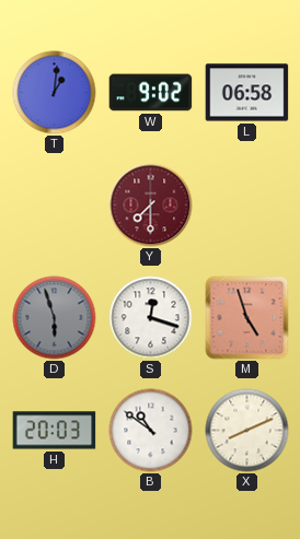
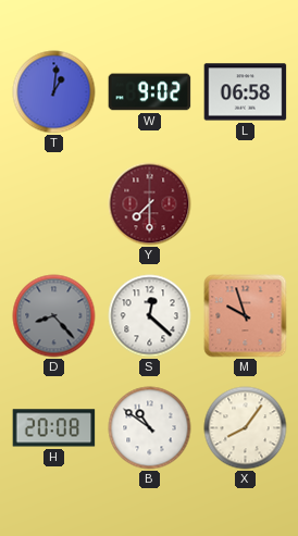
D: 5:57 -> 8:23 (54, 316)
S: 12:18 -> 12:22 (150, 316)
M: 4:57 -> 9:57 (246, 316)
H: 20:03 -> 20:08 (54, 428)
X: 8:11 -> 8:06 (246, 428)
